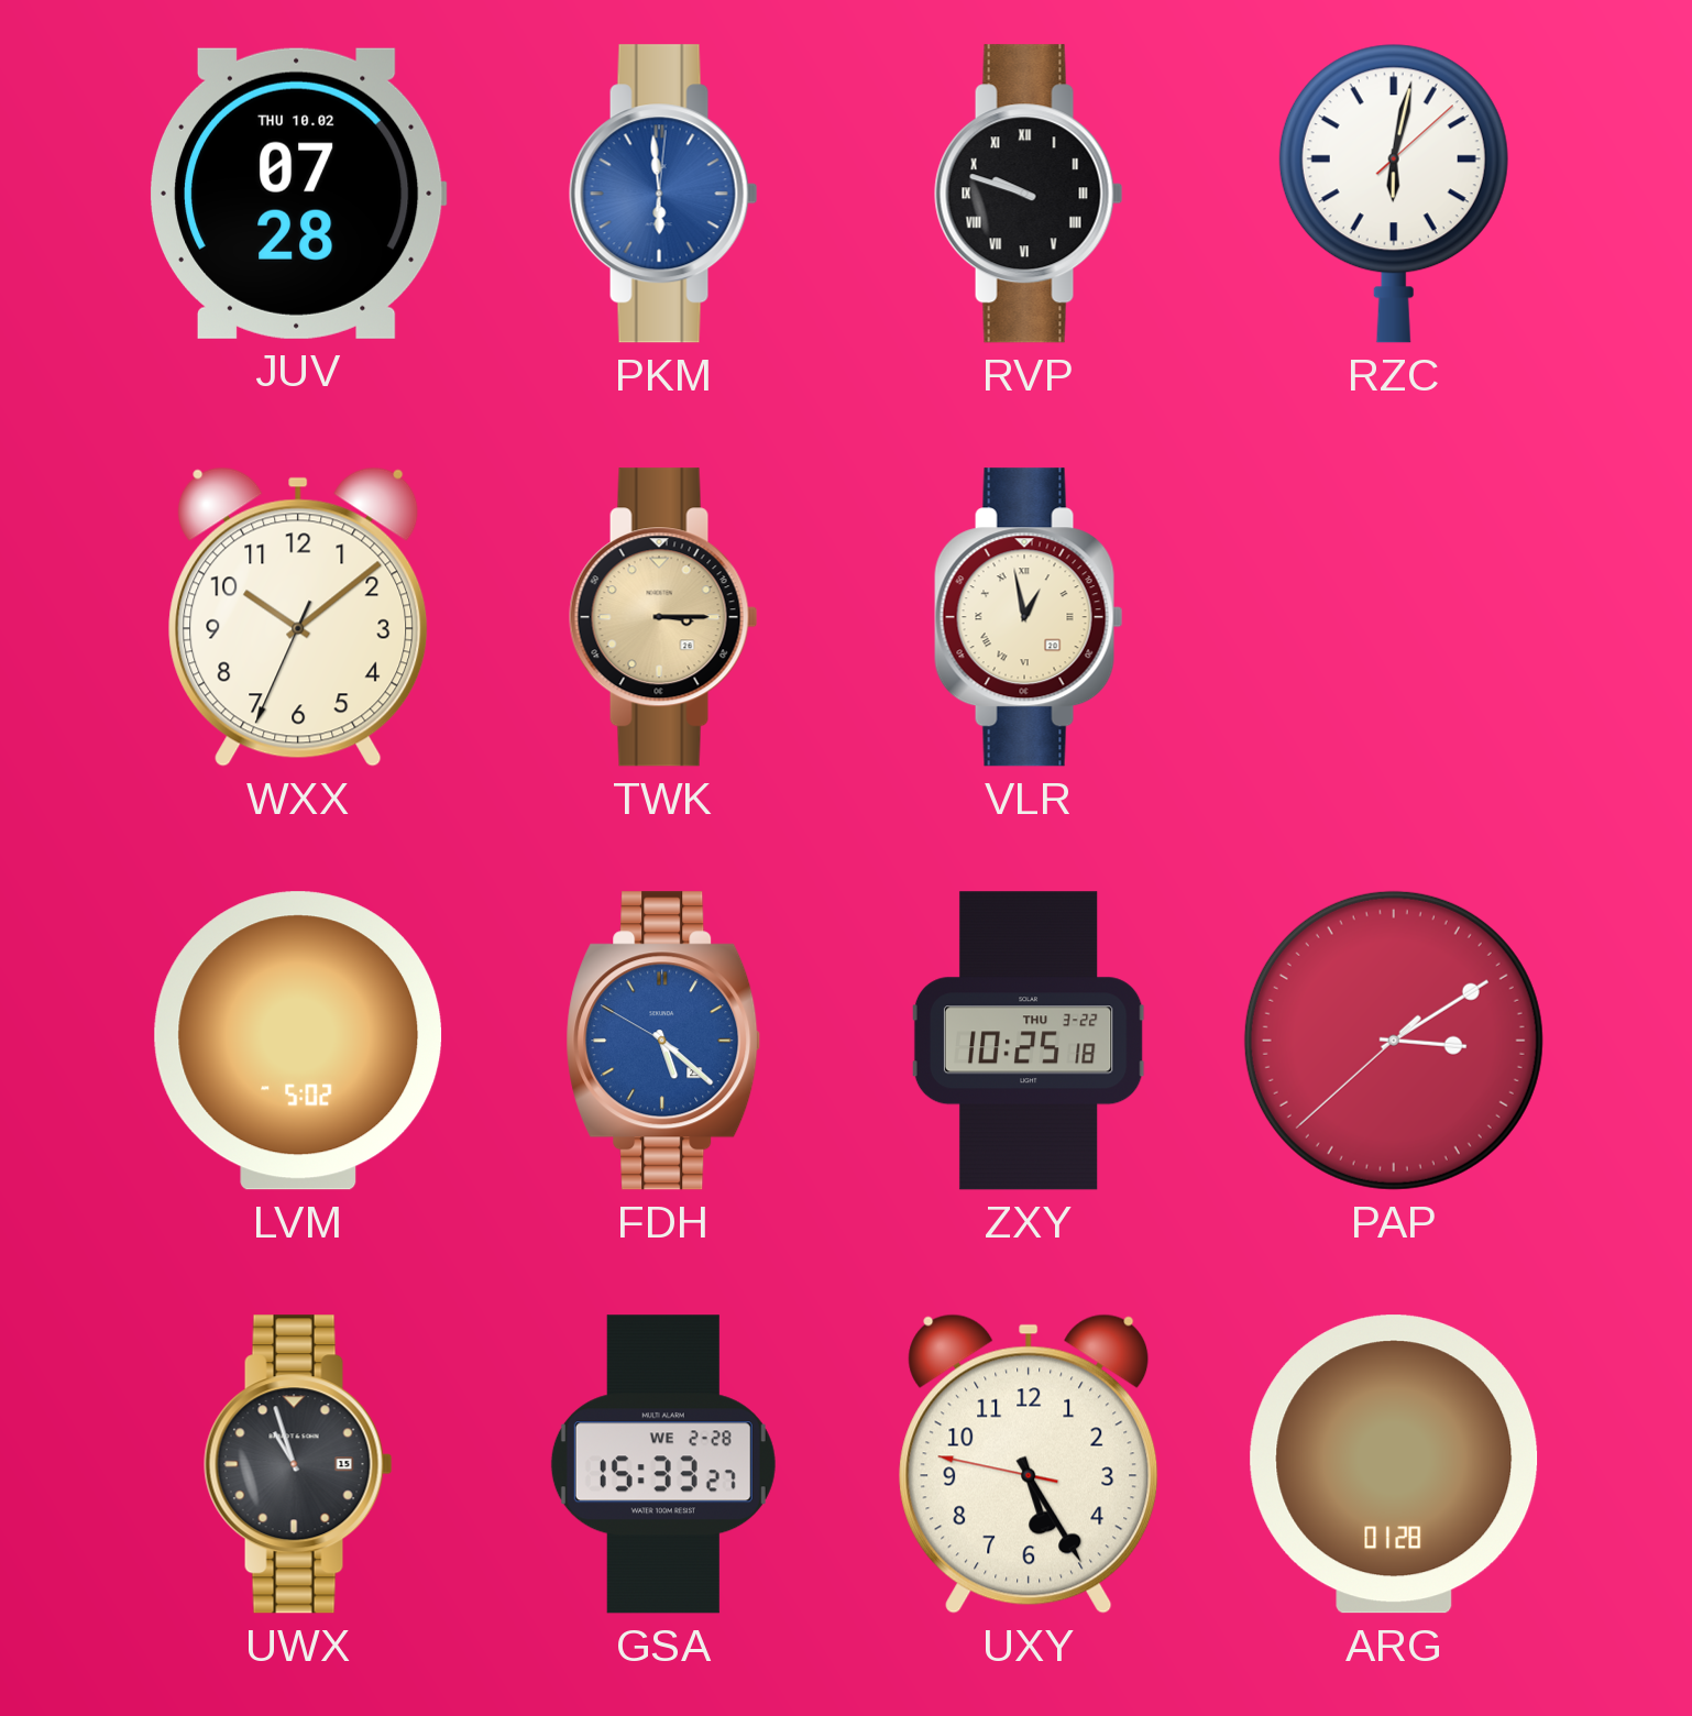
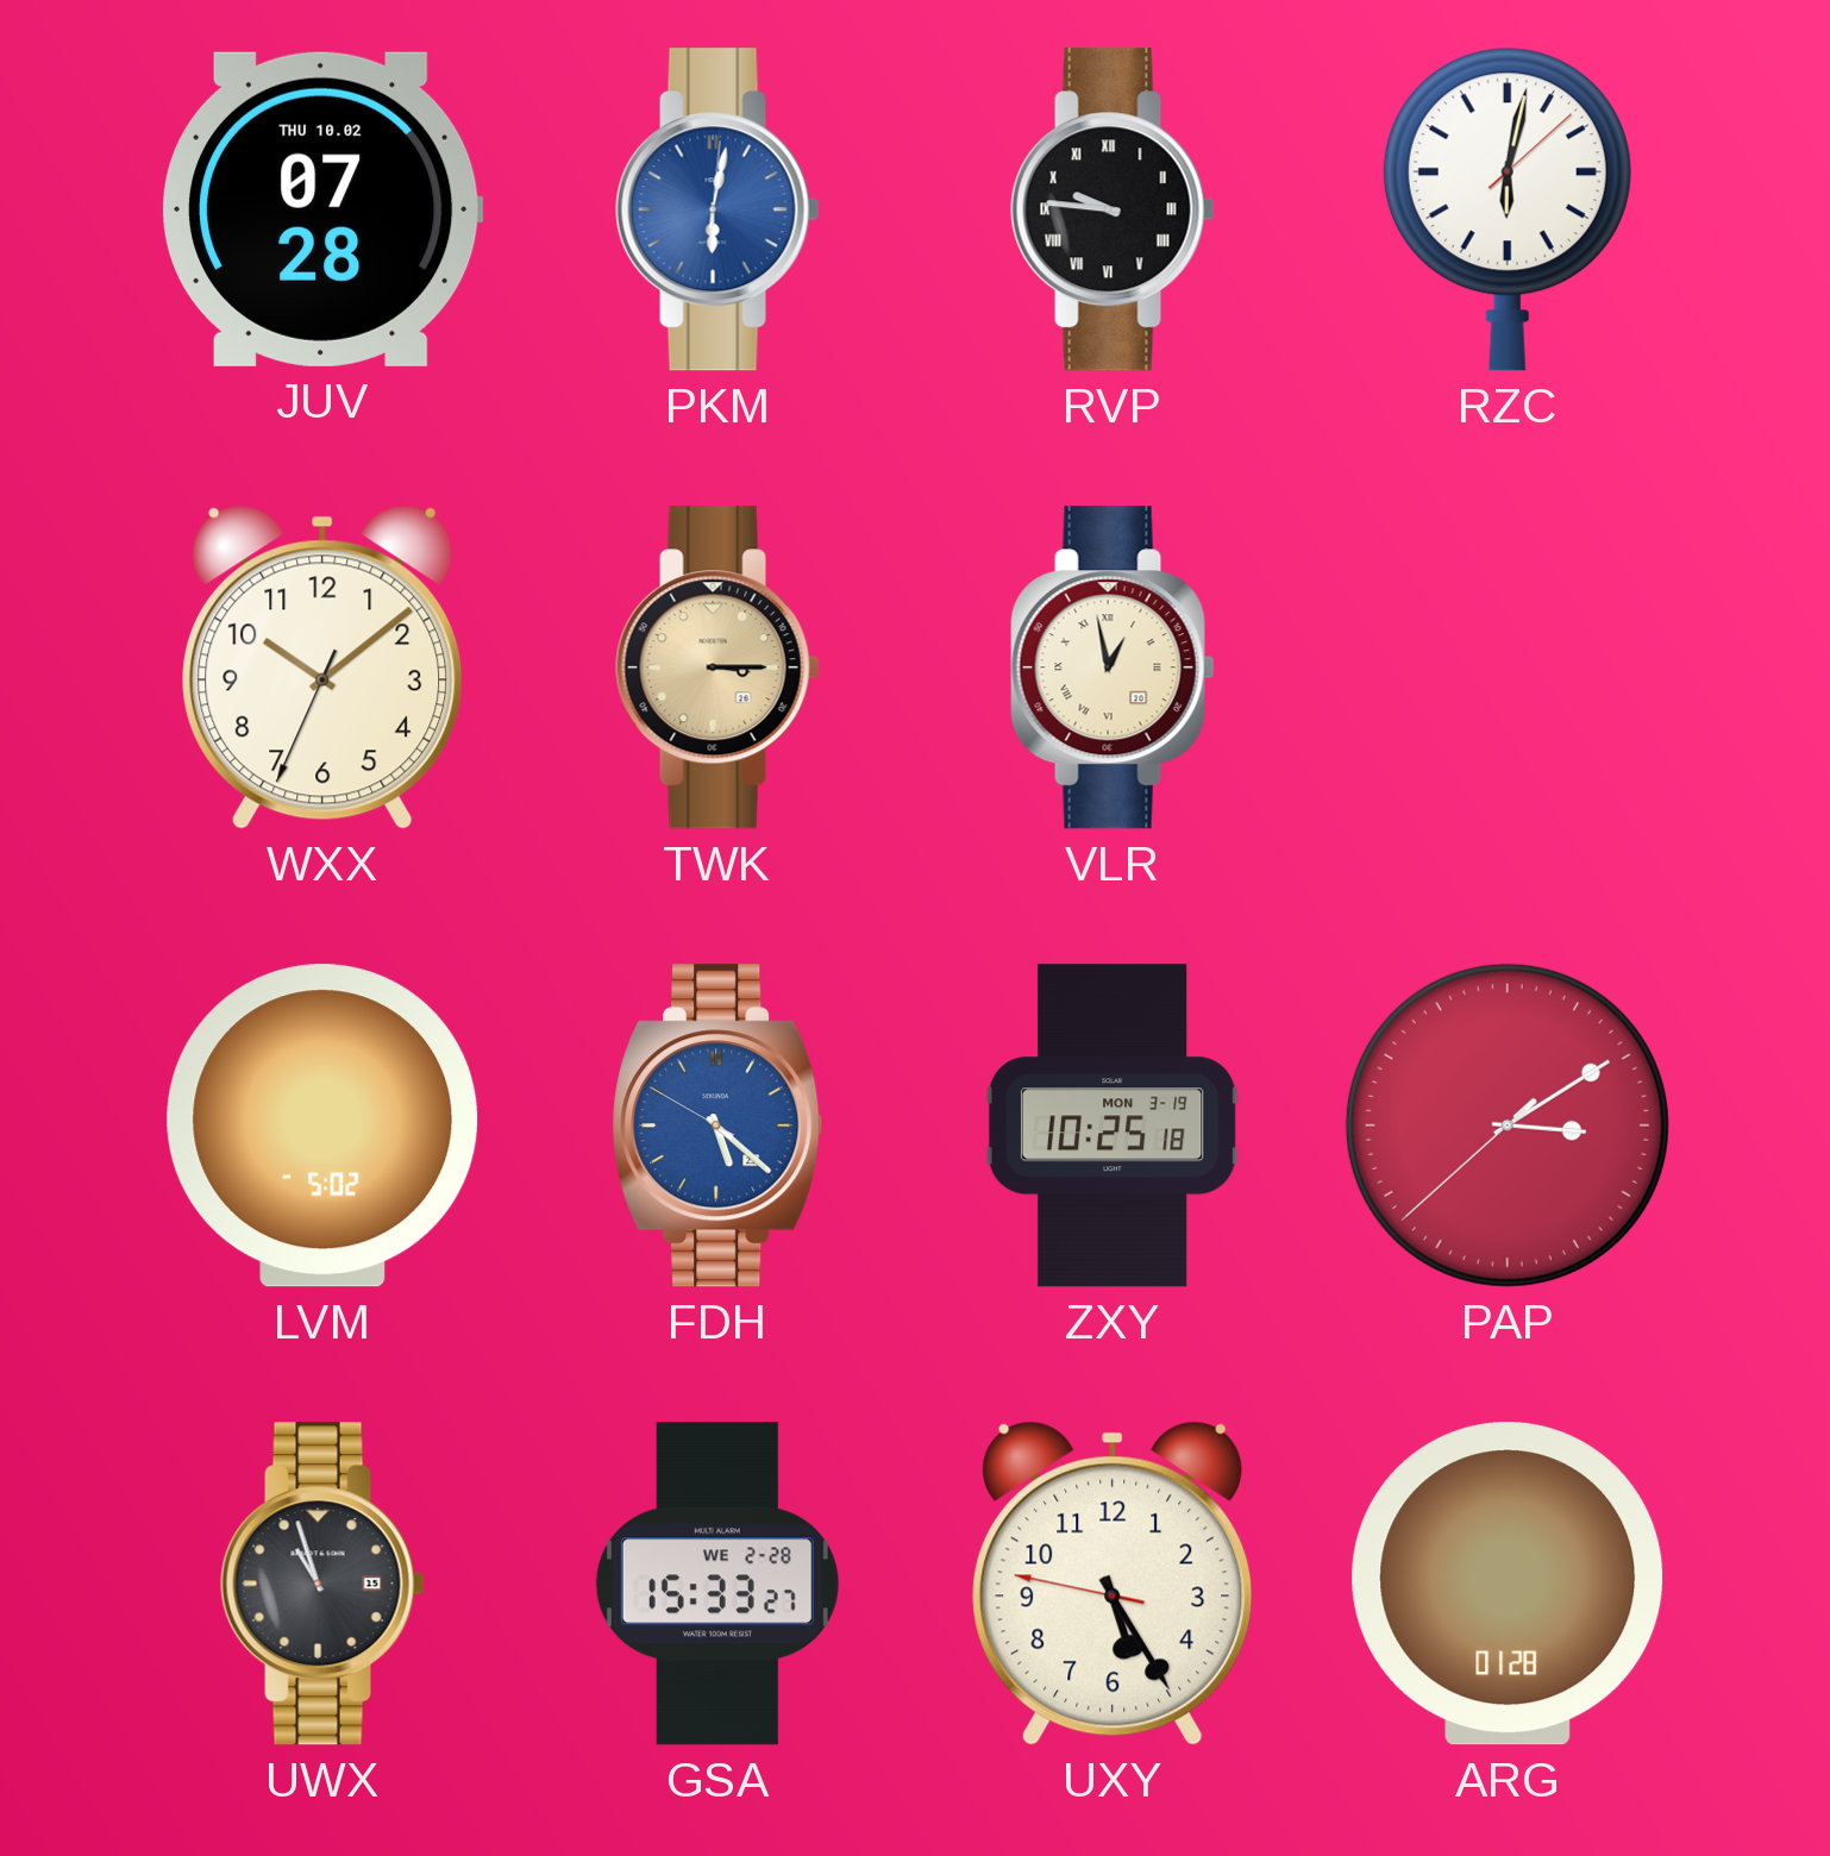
PKM: 5:59 -> 6:02 (717, 209)
RVP: 9:48 -> 9:46 (1113, 209)
ZXY date: THU 3-22 -> MON 3-19 (1113, 1125)
